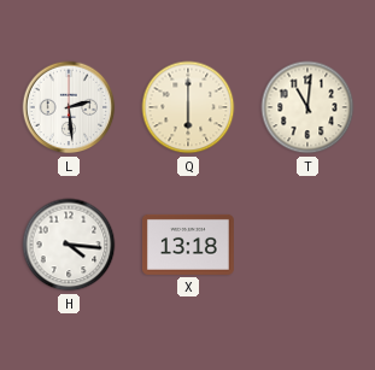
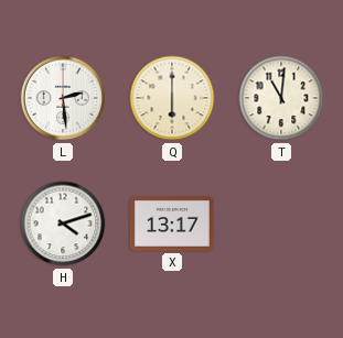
H: 4:16 -> 4:12 (63, 223)
X: 13:18 -> 13:17 (172, 223)
